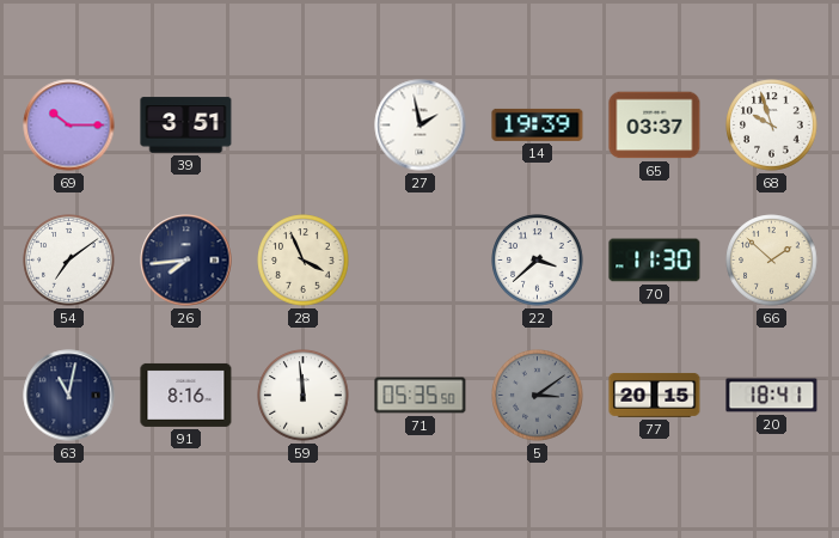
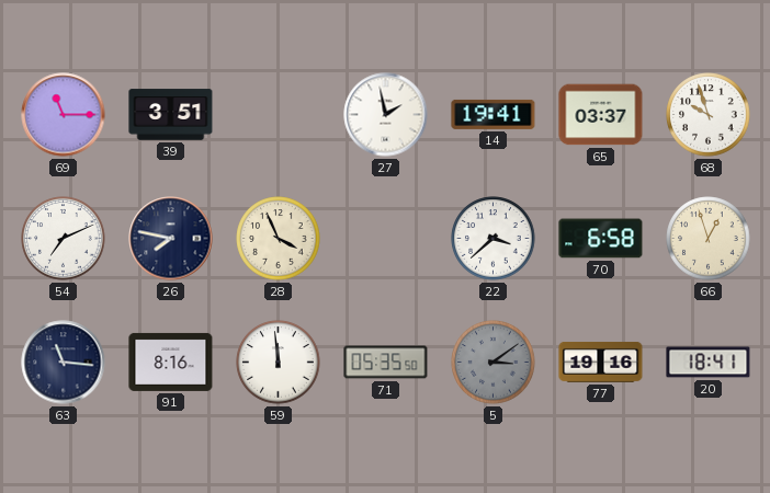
69: 10:15 -> 11:15 (64, 115)
14: 19:39 -> 19:41 (494, 114)
54: 7:09 -> 7:11 (64, 239)
26: 7:44 -> 7:47 (171, 239)
70: 11:30 -> 6:58 (601, 239)
66: 1:52 -> 12:57 (709, 239)
63: 11:02 -> 11:16 (64, 363)
77: 20:15 -> 19:16 (601, 362)
